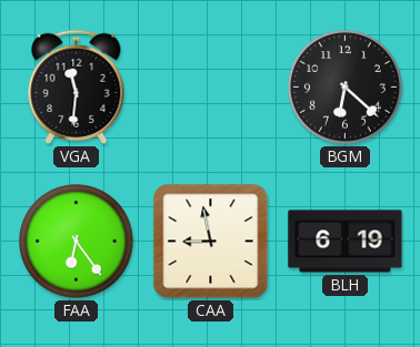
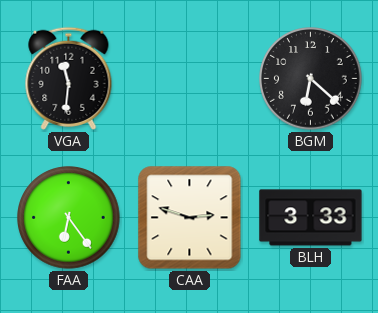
CAA: 8:58 -> 2:48 (190, 218)
BLH: 6:19 -> 3:33 (311, 218)
